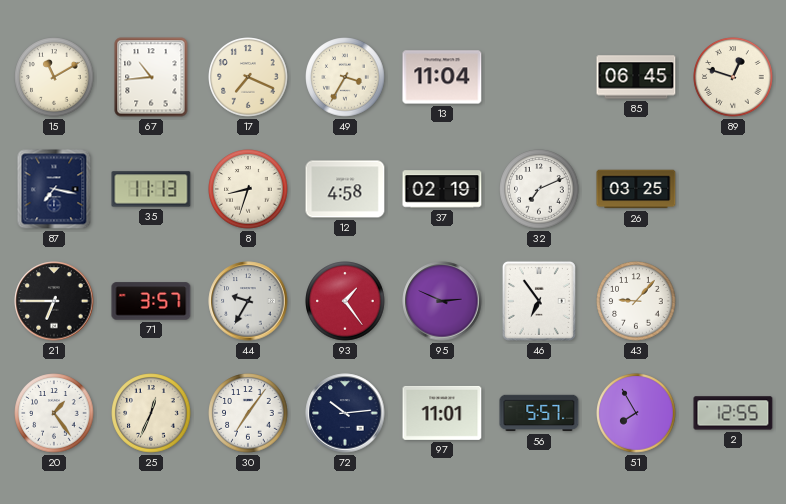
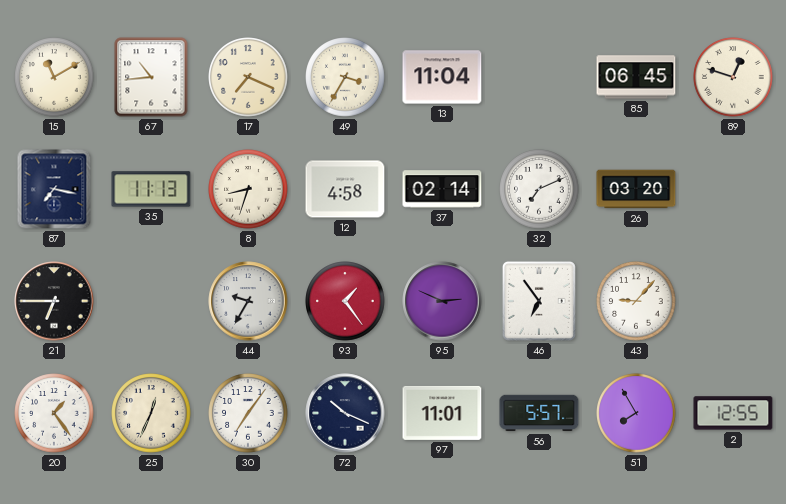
37: 02:19 -> 02:14 (442, 189)
26: 03:25 -> 03:20 (636, 189)
71: 3:57 -> none (151, 301)
72: 10:14 -> 10:19 (345, 413)
